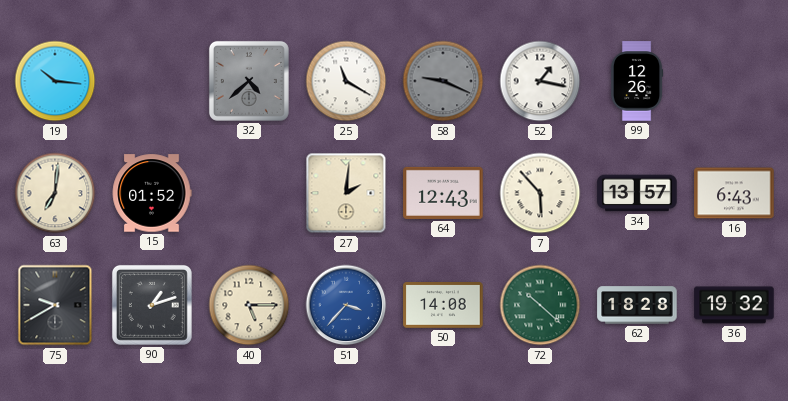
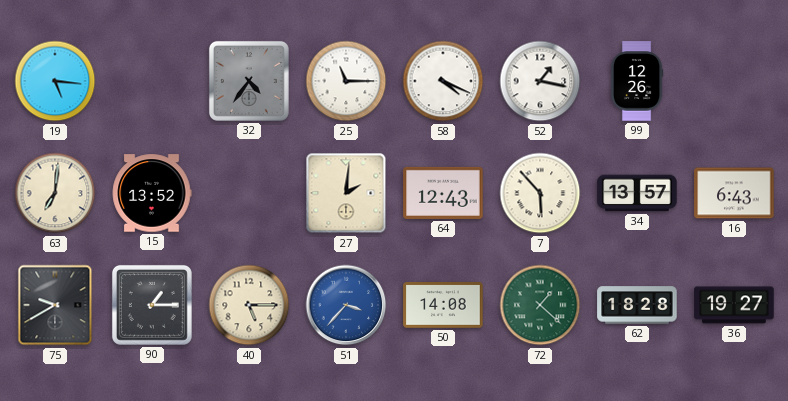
19: 10:16 -> 5:16 (55, 81)
32: 4:38 -> 4:36 (249, 81)
25: 11:20 -> 11:15 (346, 81)
58: 9:19 -> 4:19 (443, 81)
58 dial: grey -> white (443, 81)
15: 01:52 -> 13:52 (152, 193)
90: 1:12 -> 1:15 (152, 305)
72: 10:22 -> 1:22 (540, 305)
36: 19:32 -> 19:27 (734, 305)
